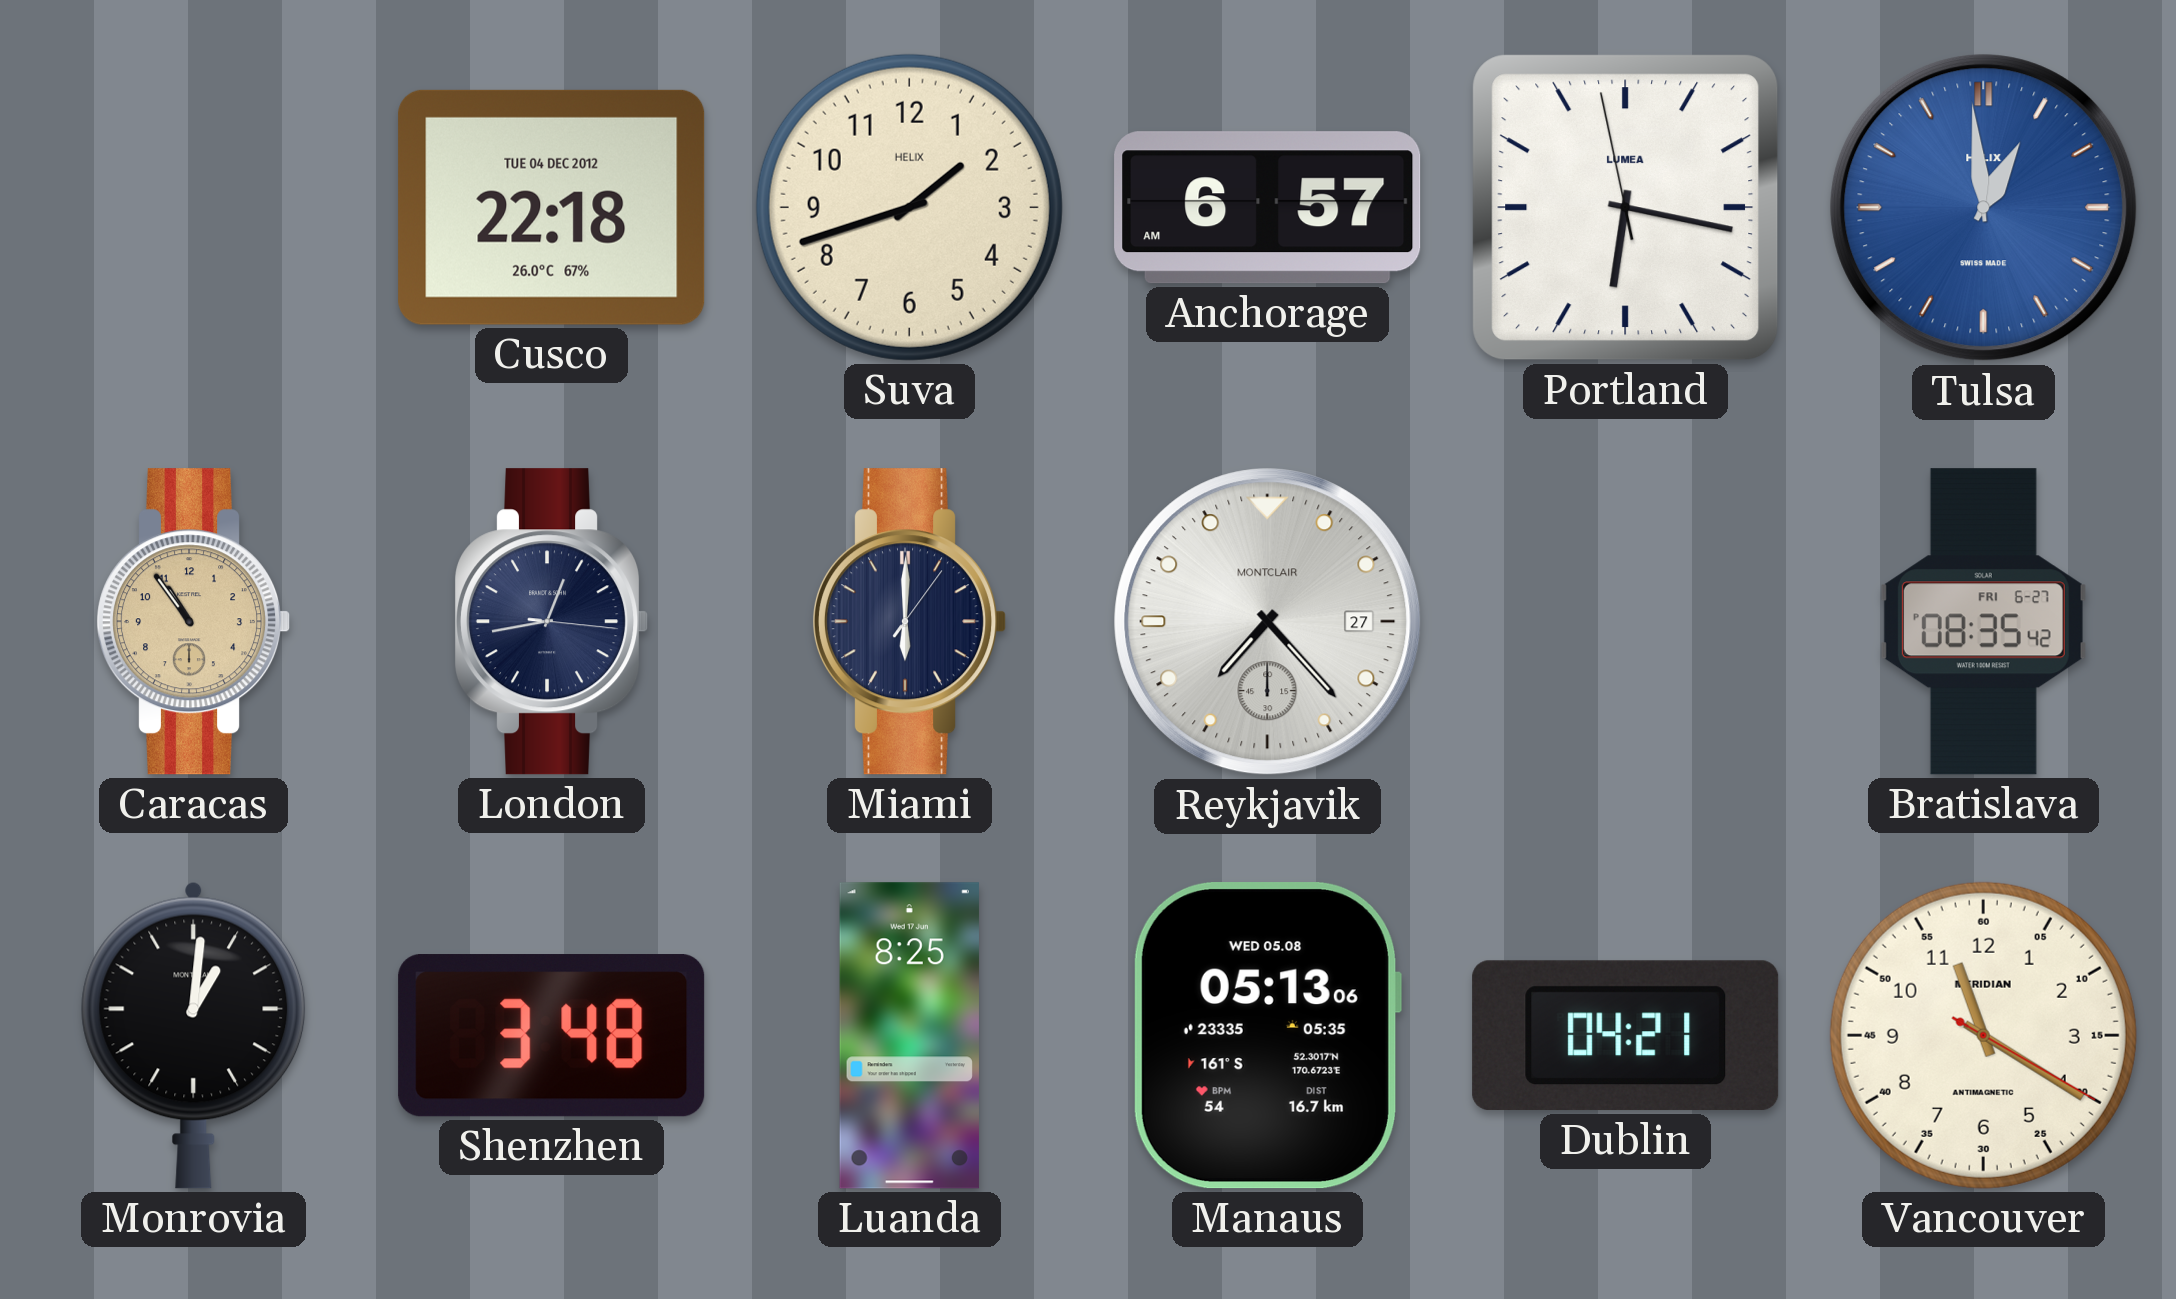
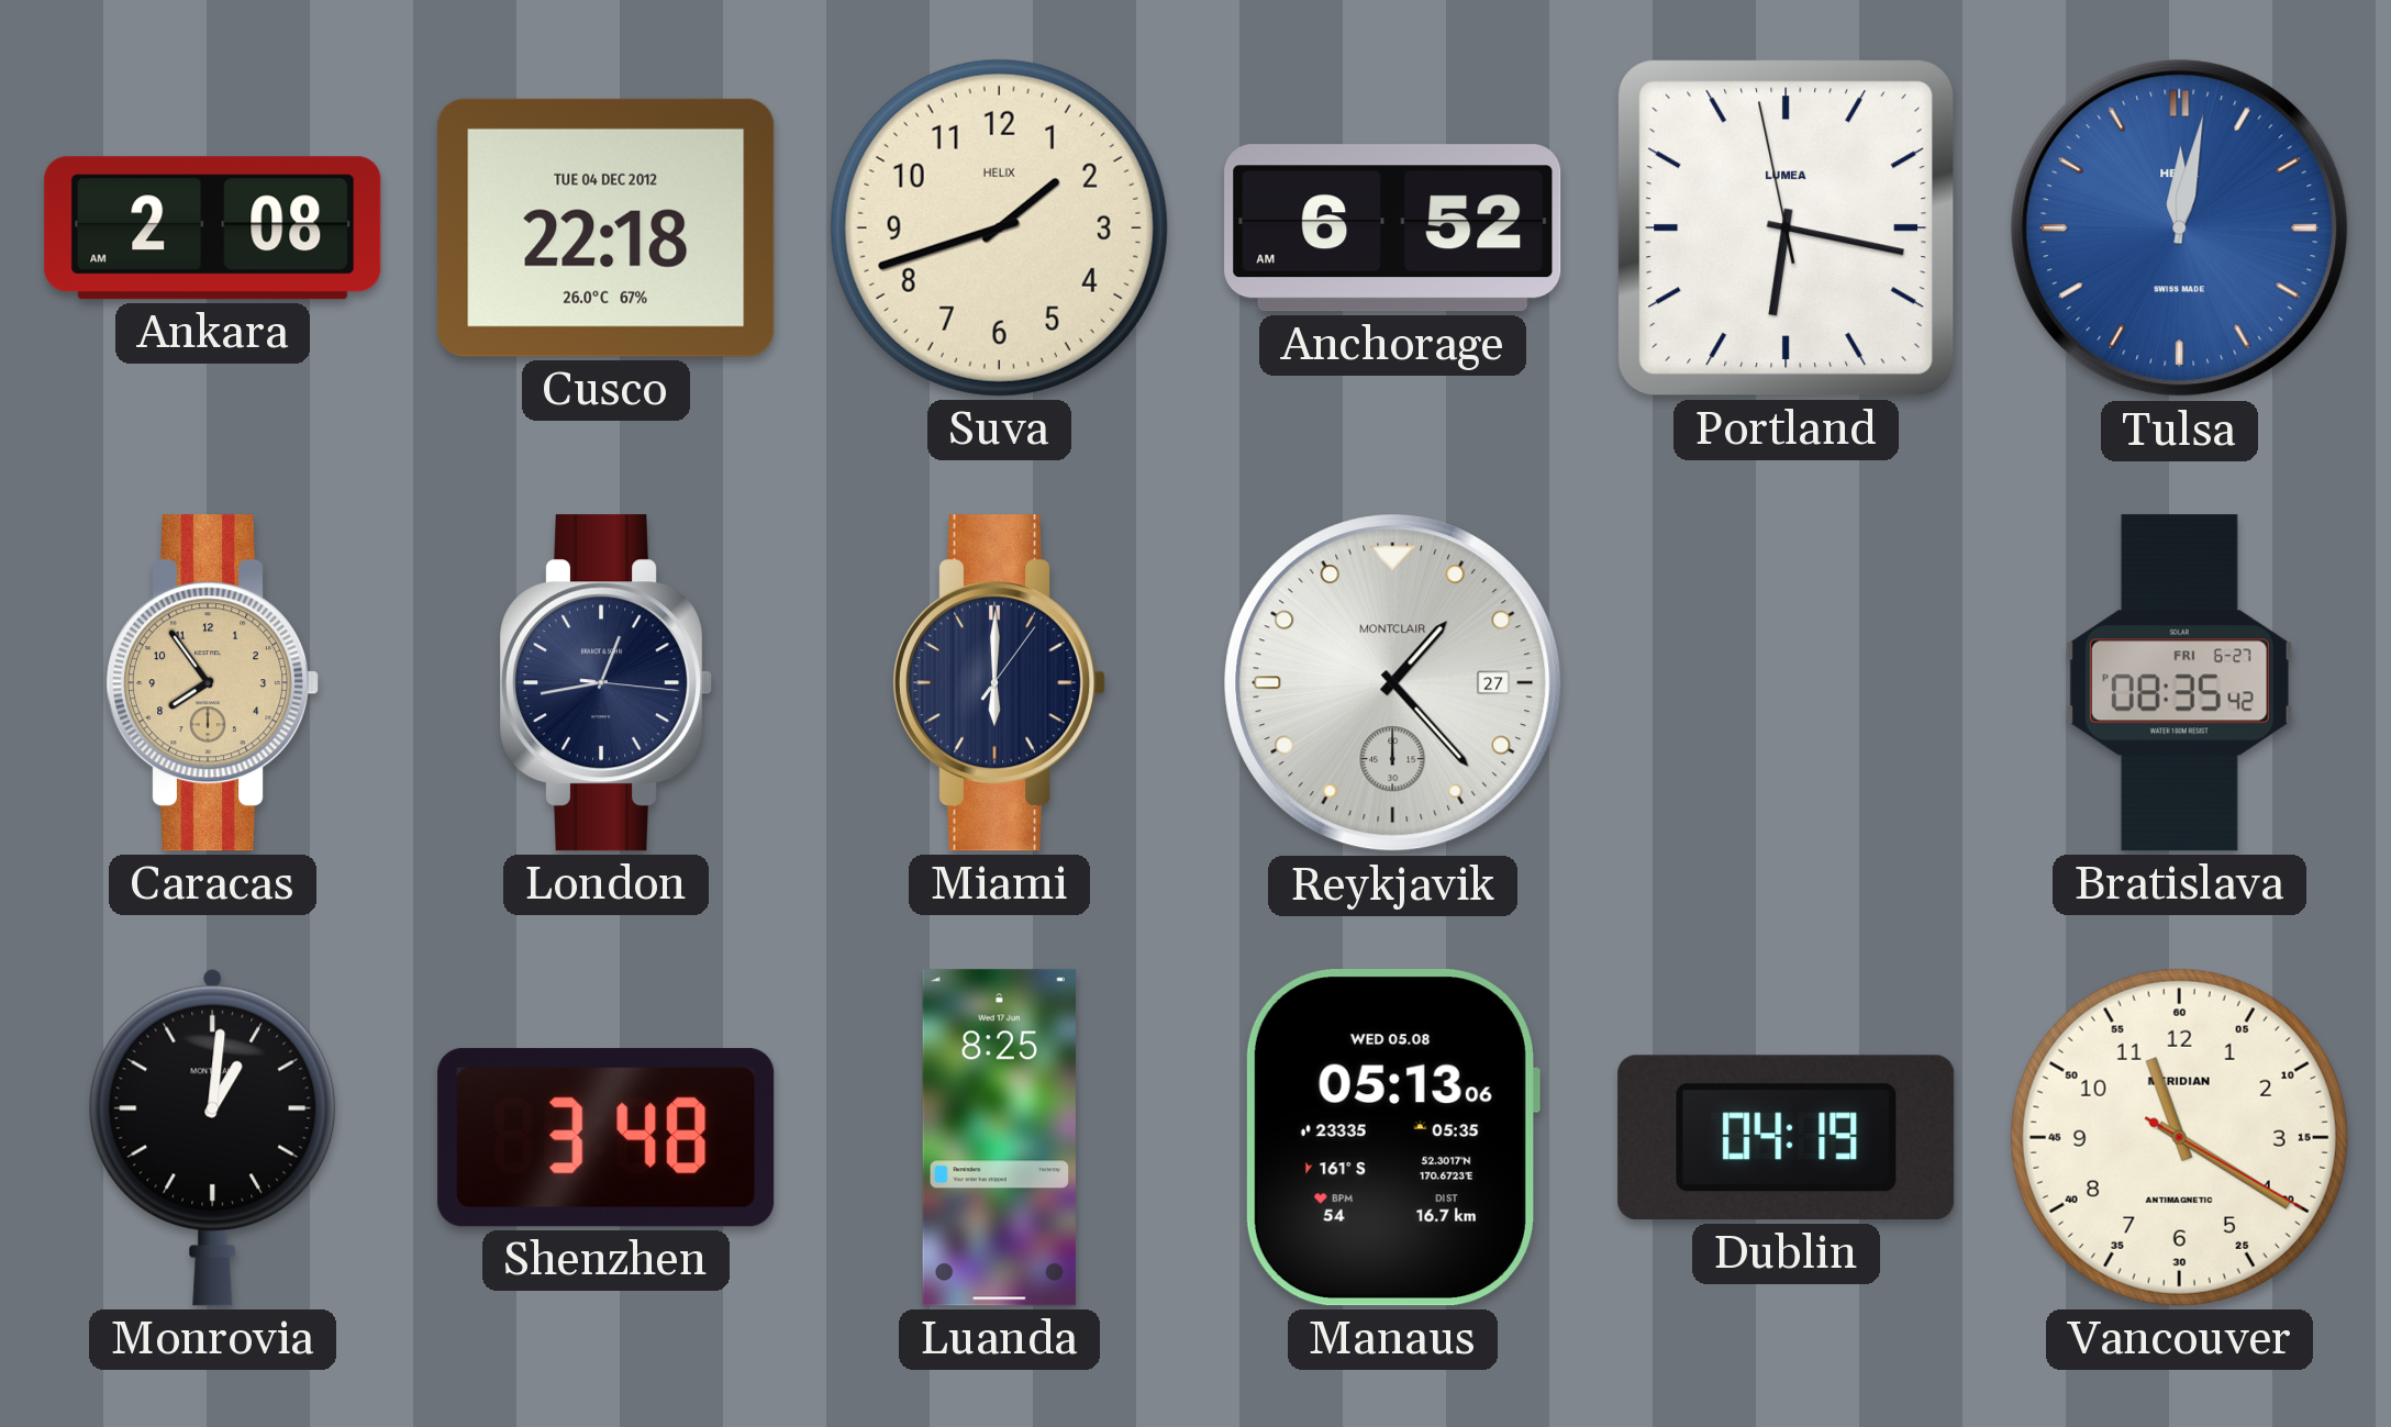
Ankara: none -> 2:08 (213, 228)
Anchorage: 6:57 -> 6:52 (1393, 228)
Tulsa: 12:59 -> 12:02 (2180, 228)
Caracas: 10:54 -> 7:54 (213, 683)
Reykjavik: 7:23 -> 1:23 (1393, 683)
Dublin: 04:21 -> 04:19 (1787, 1138)
